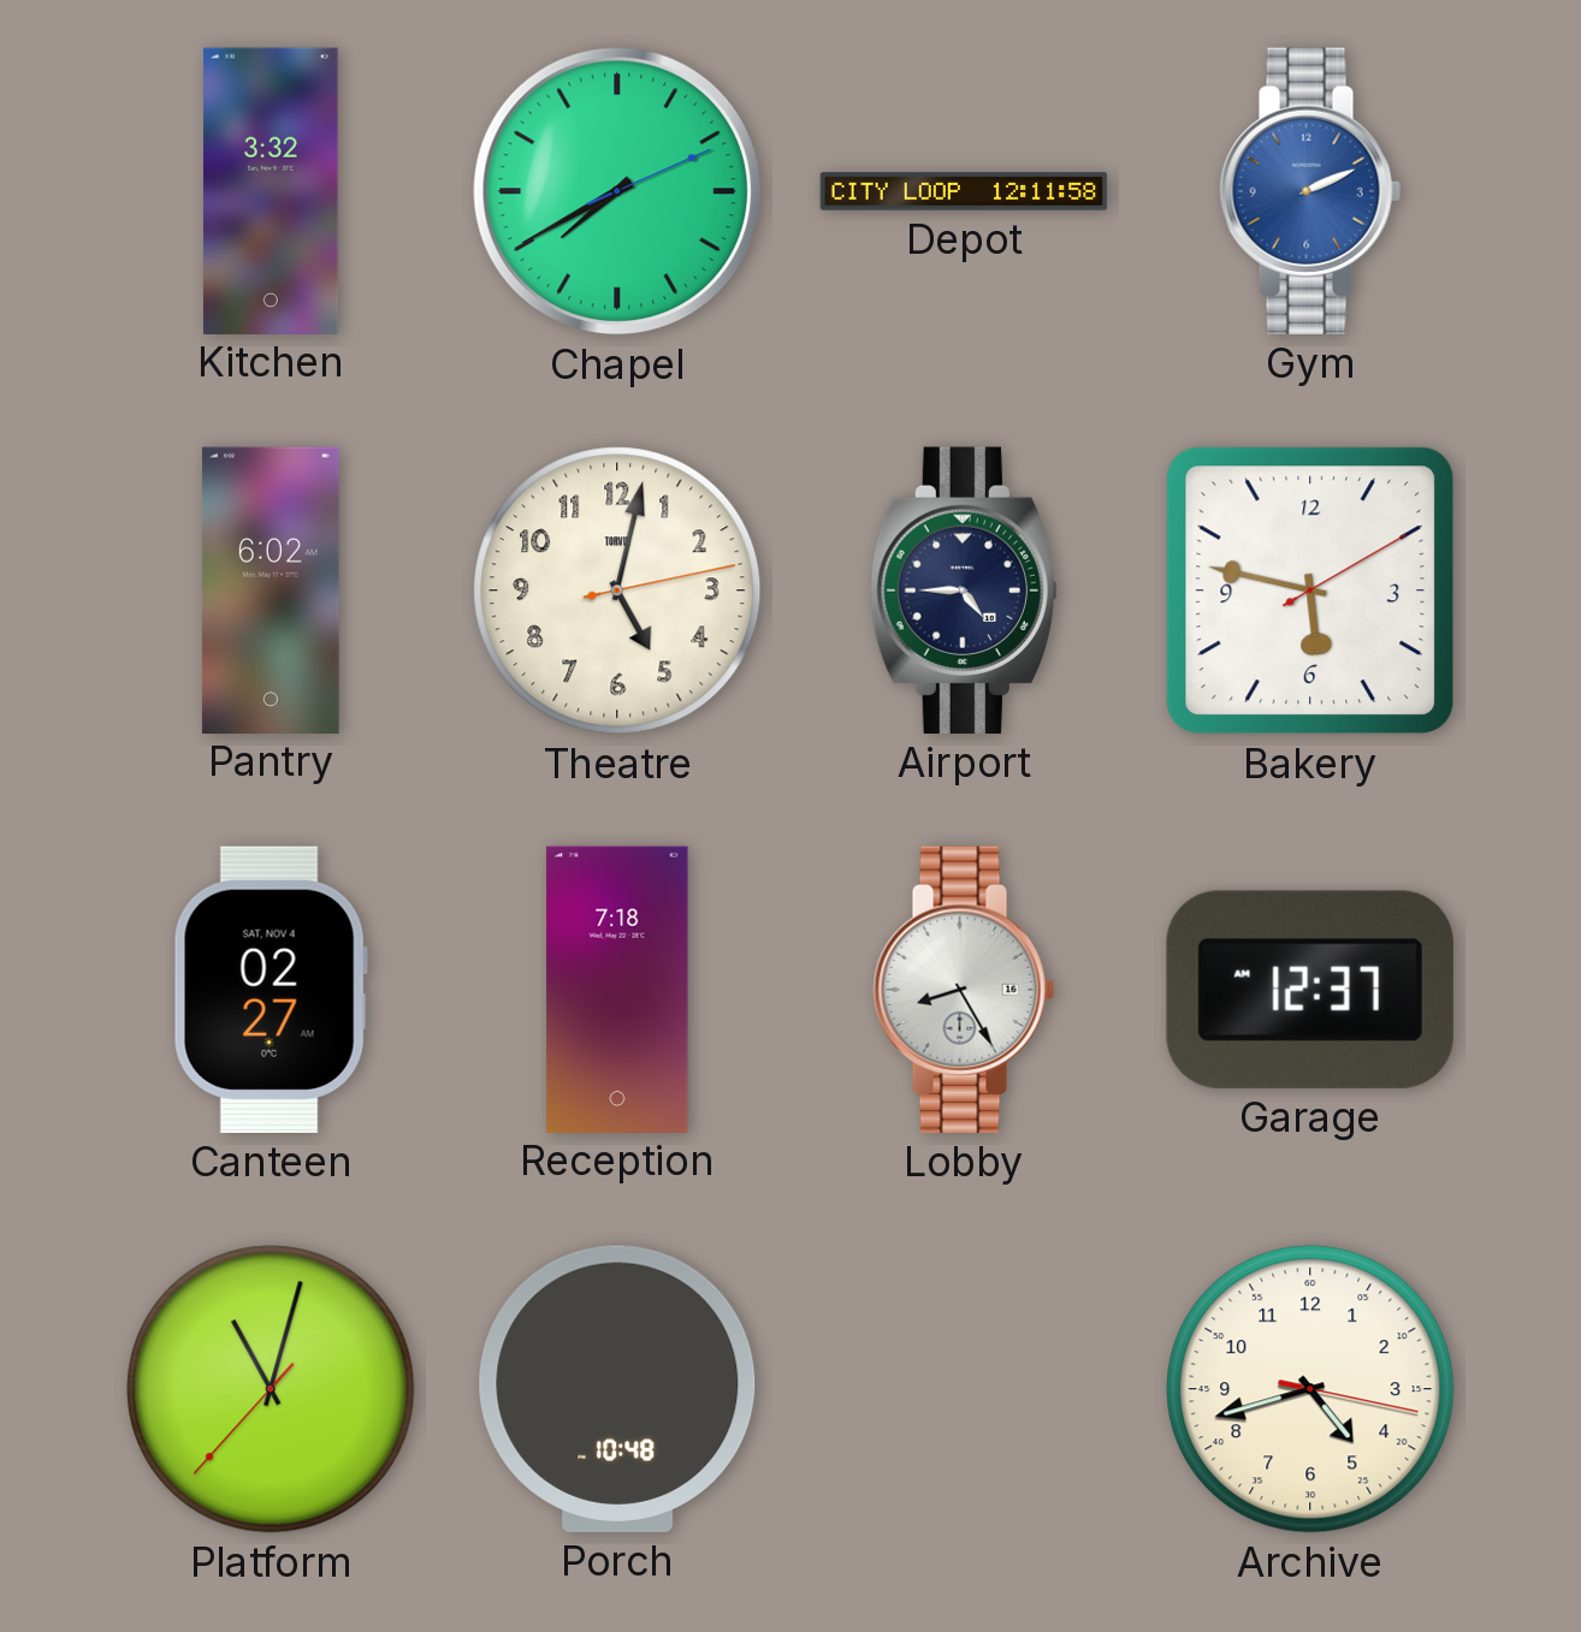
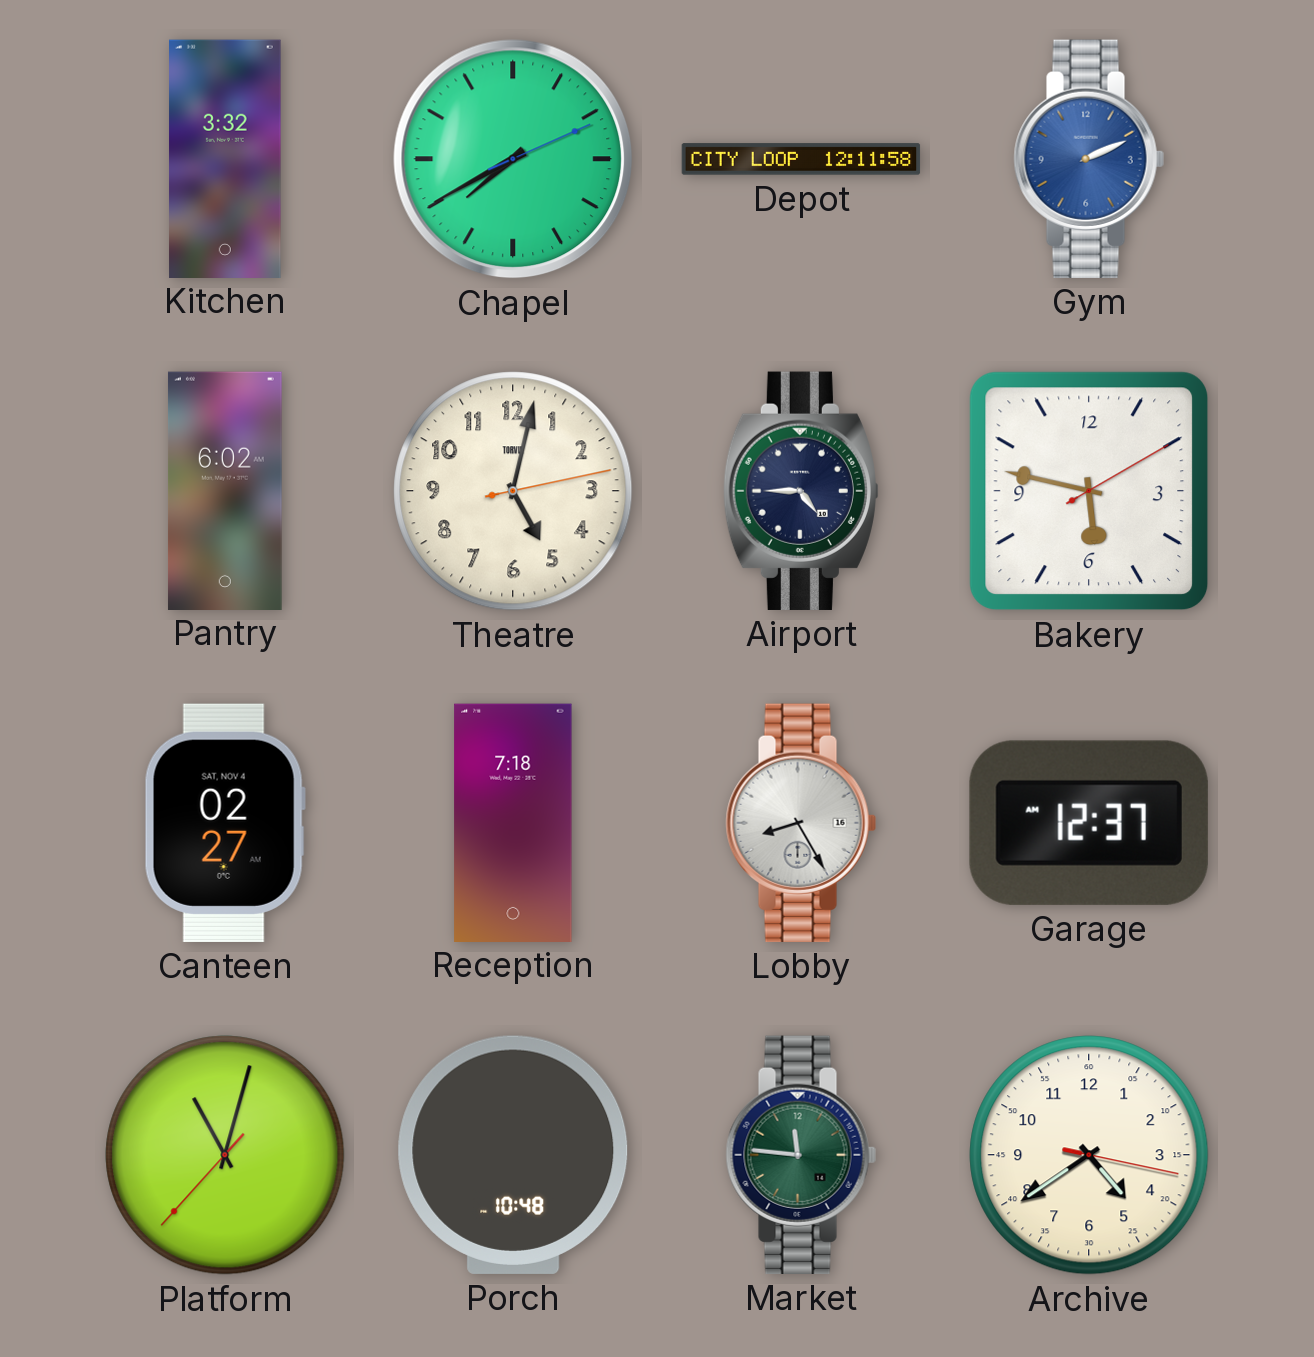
Market: none -> 11:46 (801, 1155)
Archive: 4:42 -> 4:39 (1089, 1155)
